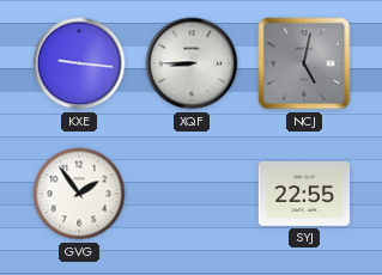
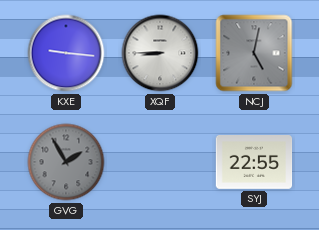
GVG: 1:54 -> 1:55 (66, 162)
GVG dial: white -> grey (66, 162)
